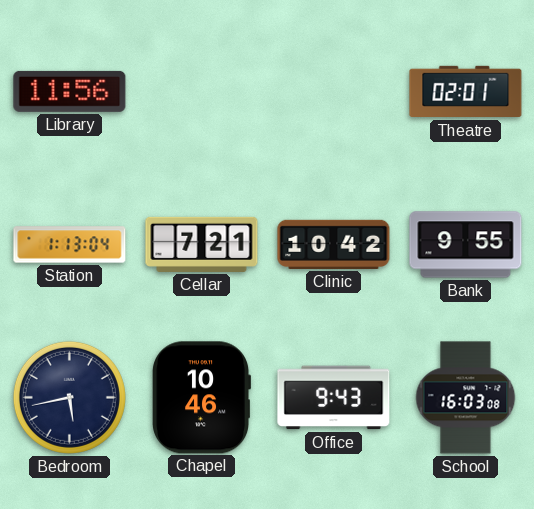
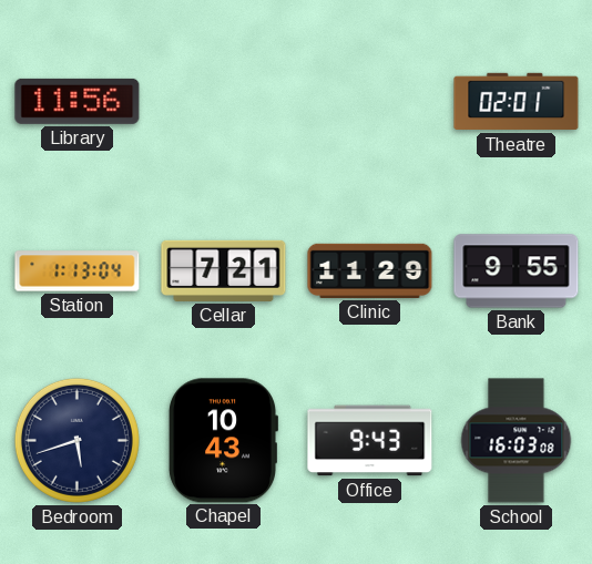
Clinic: 10:42 -> 11:29 (370, 270)
Bedroom: 5:43 -> 5:42 (76, 440)
Chapel: 10:46 -> 10:43 (223, 441)
